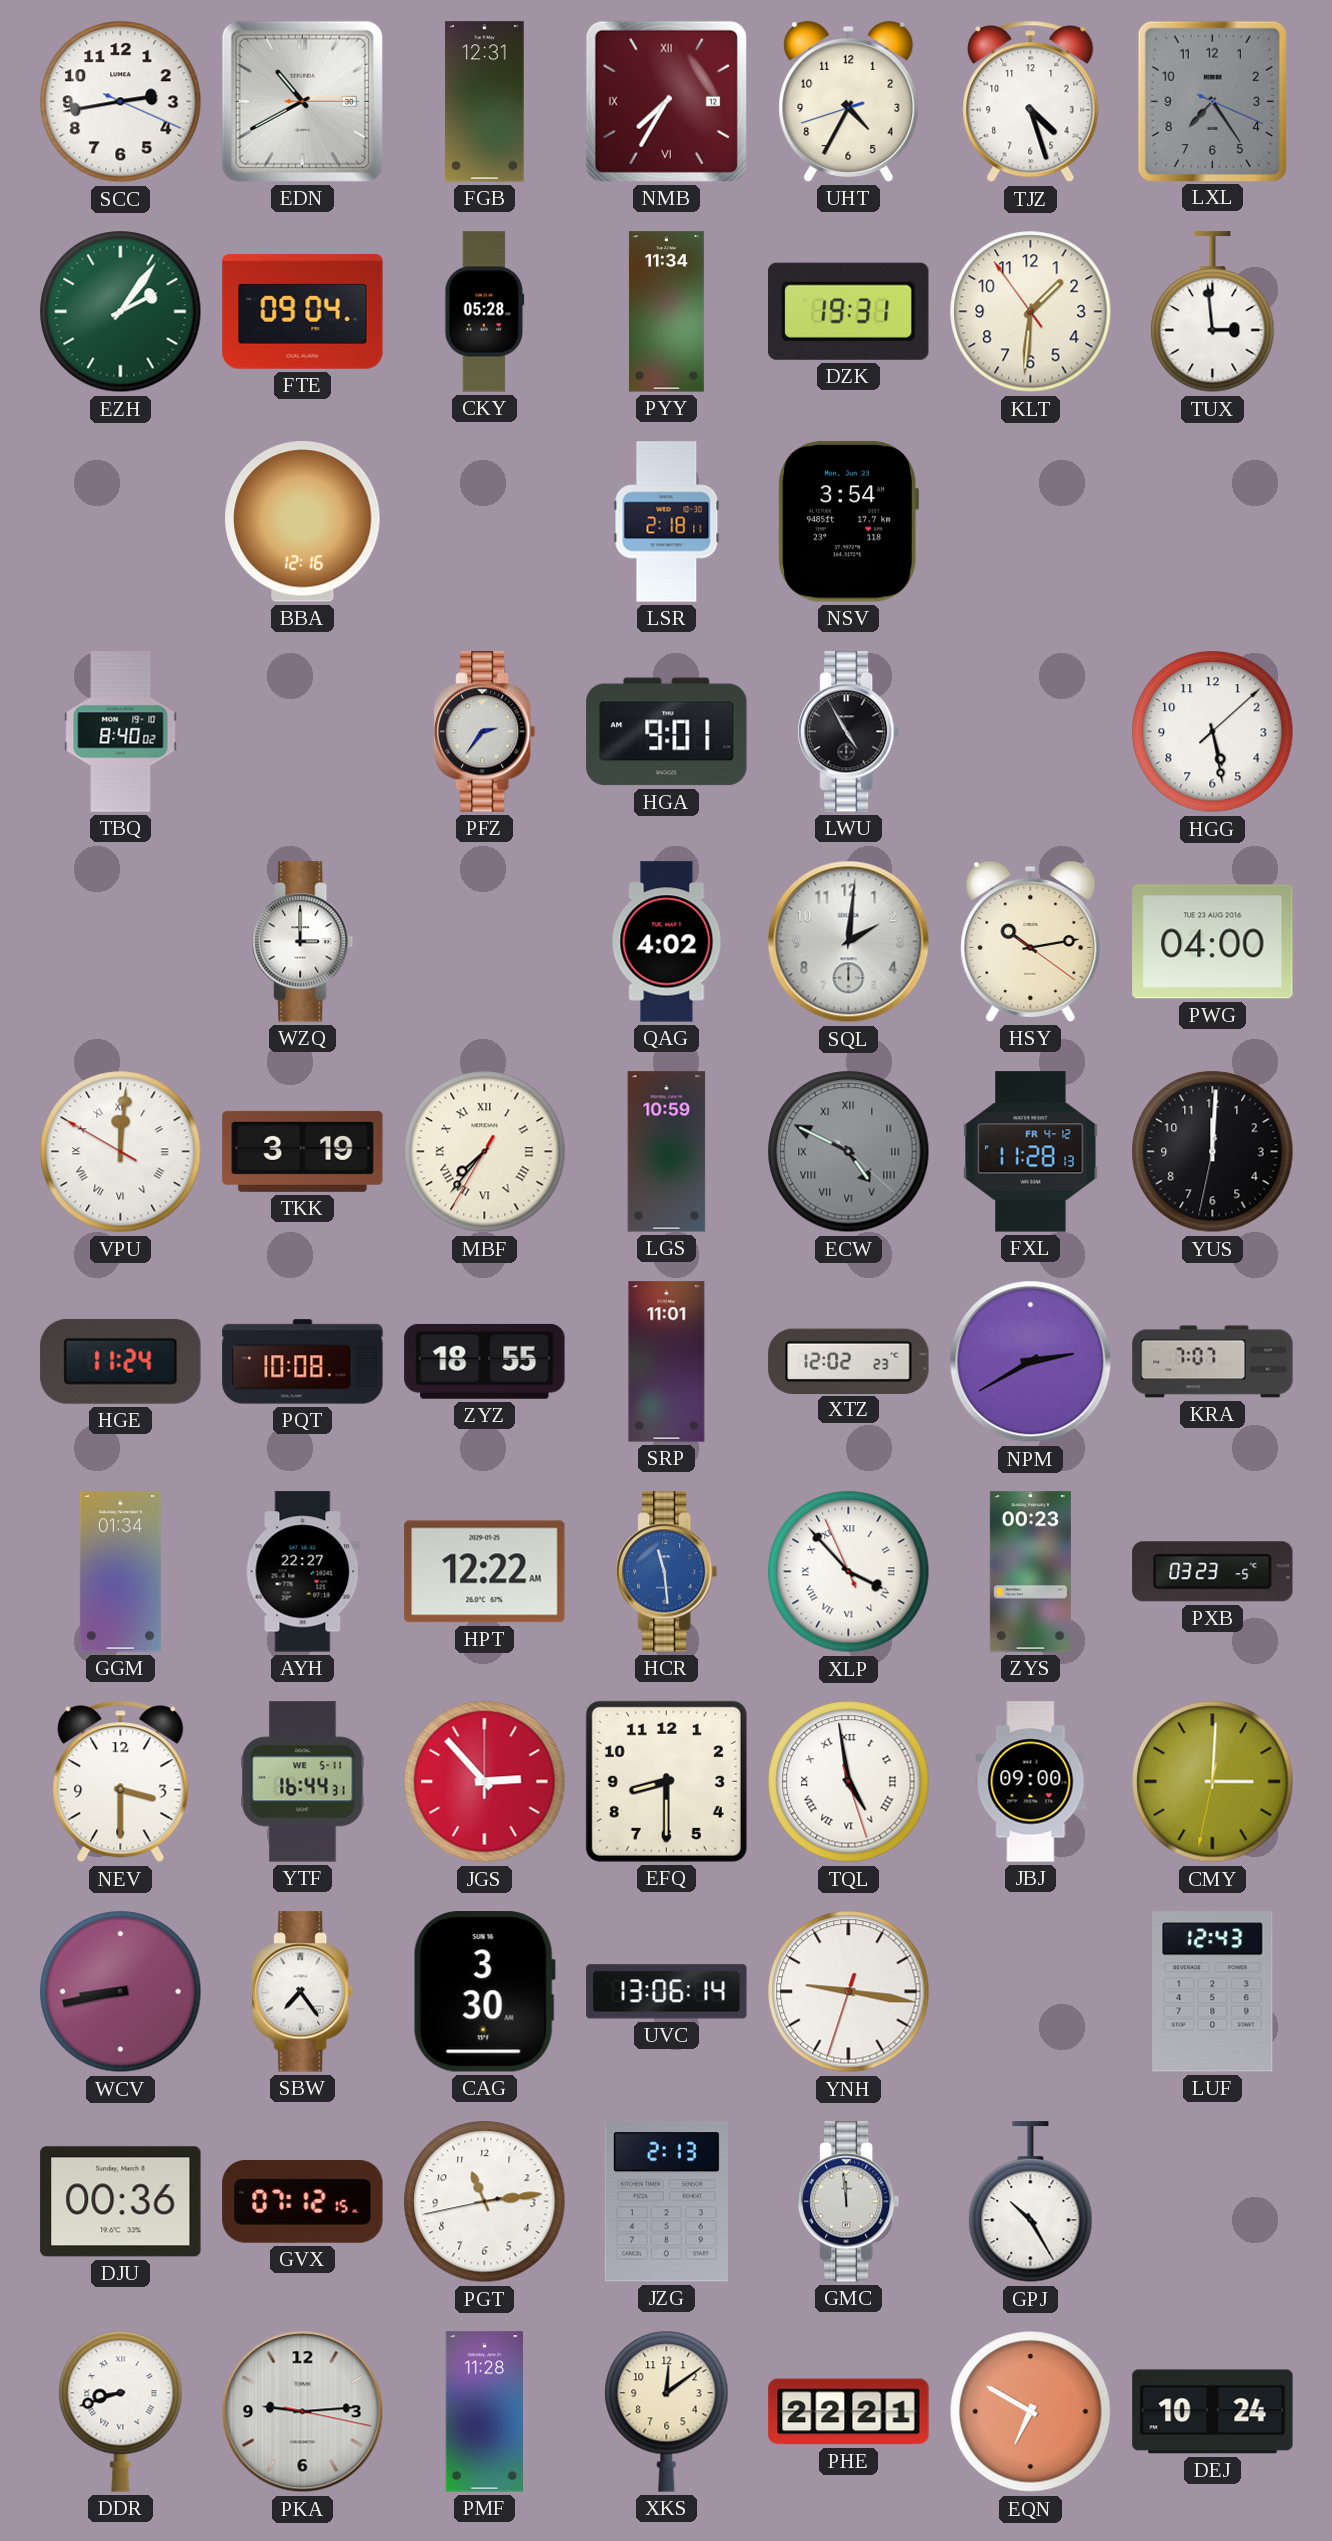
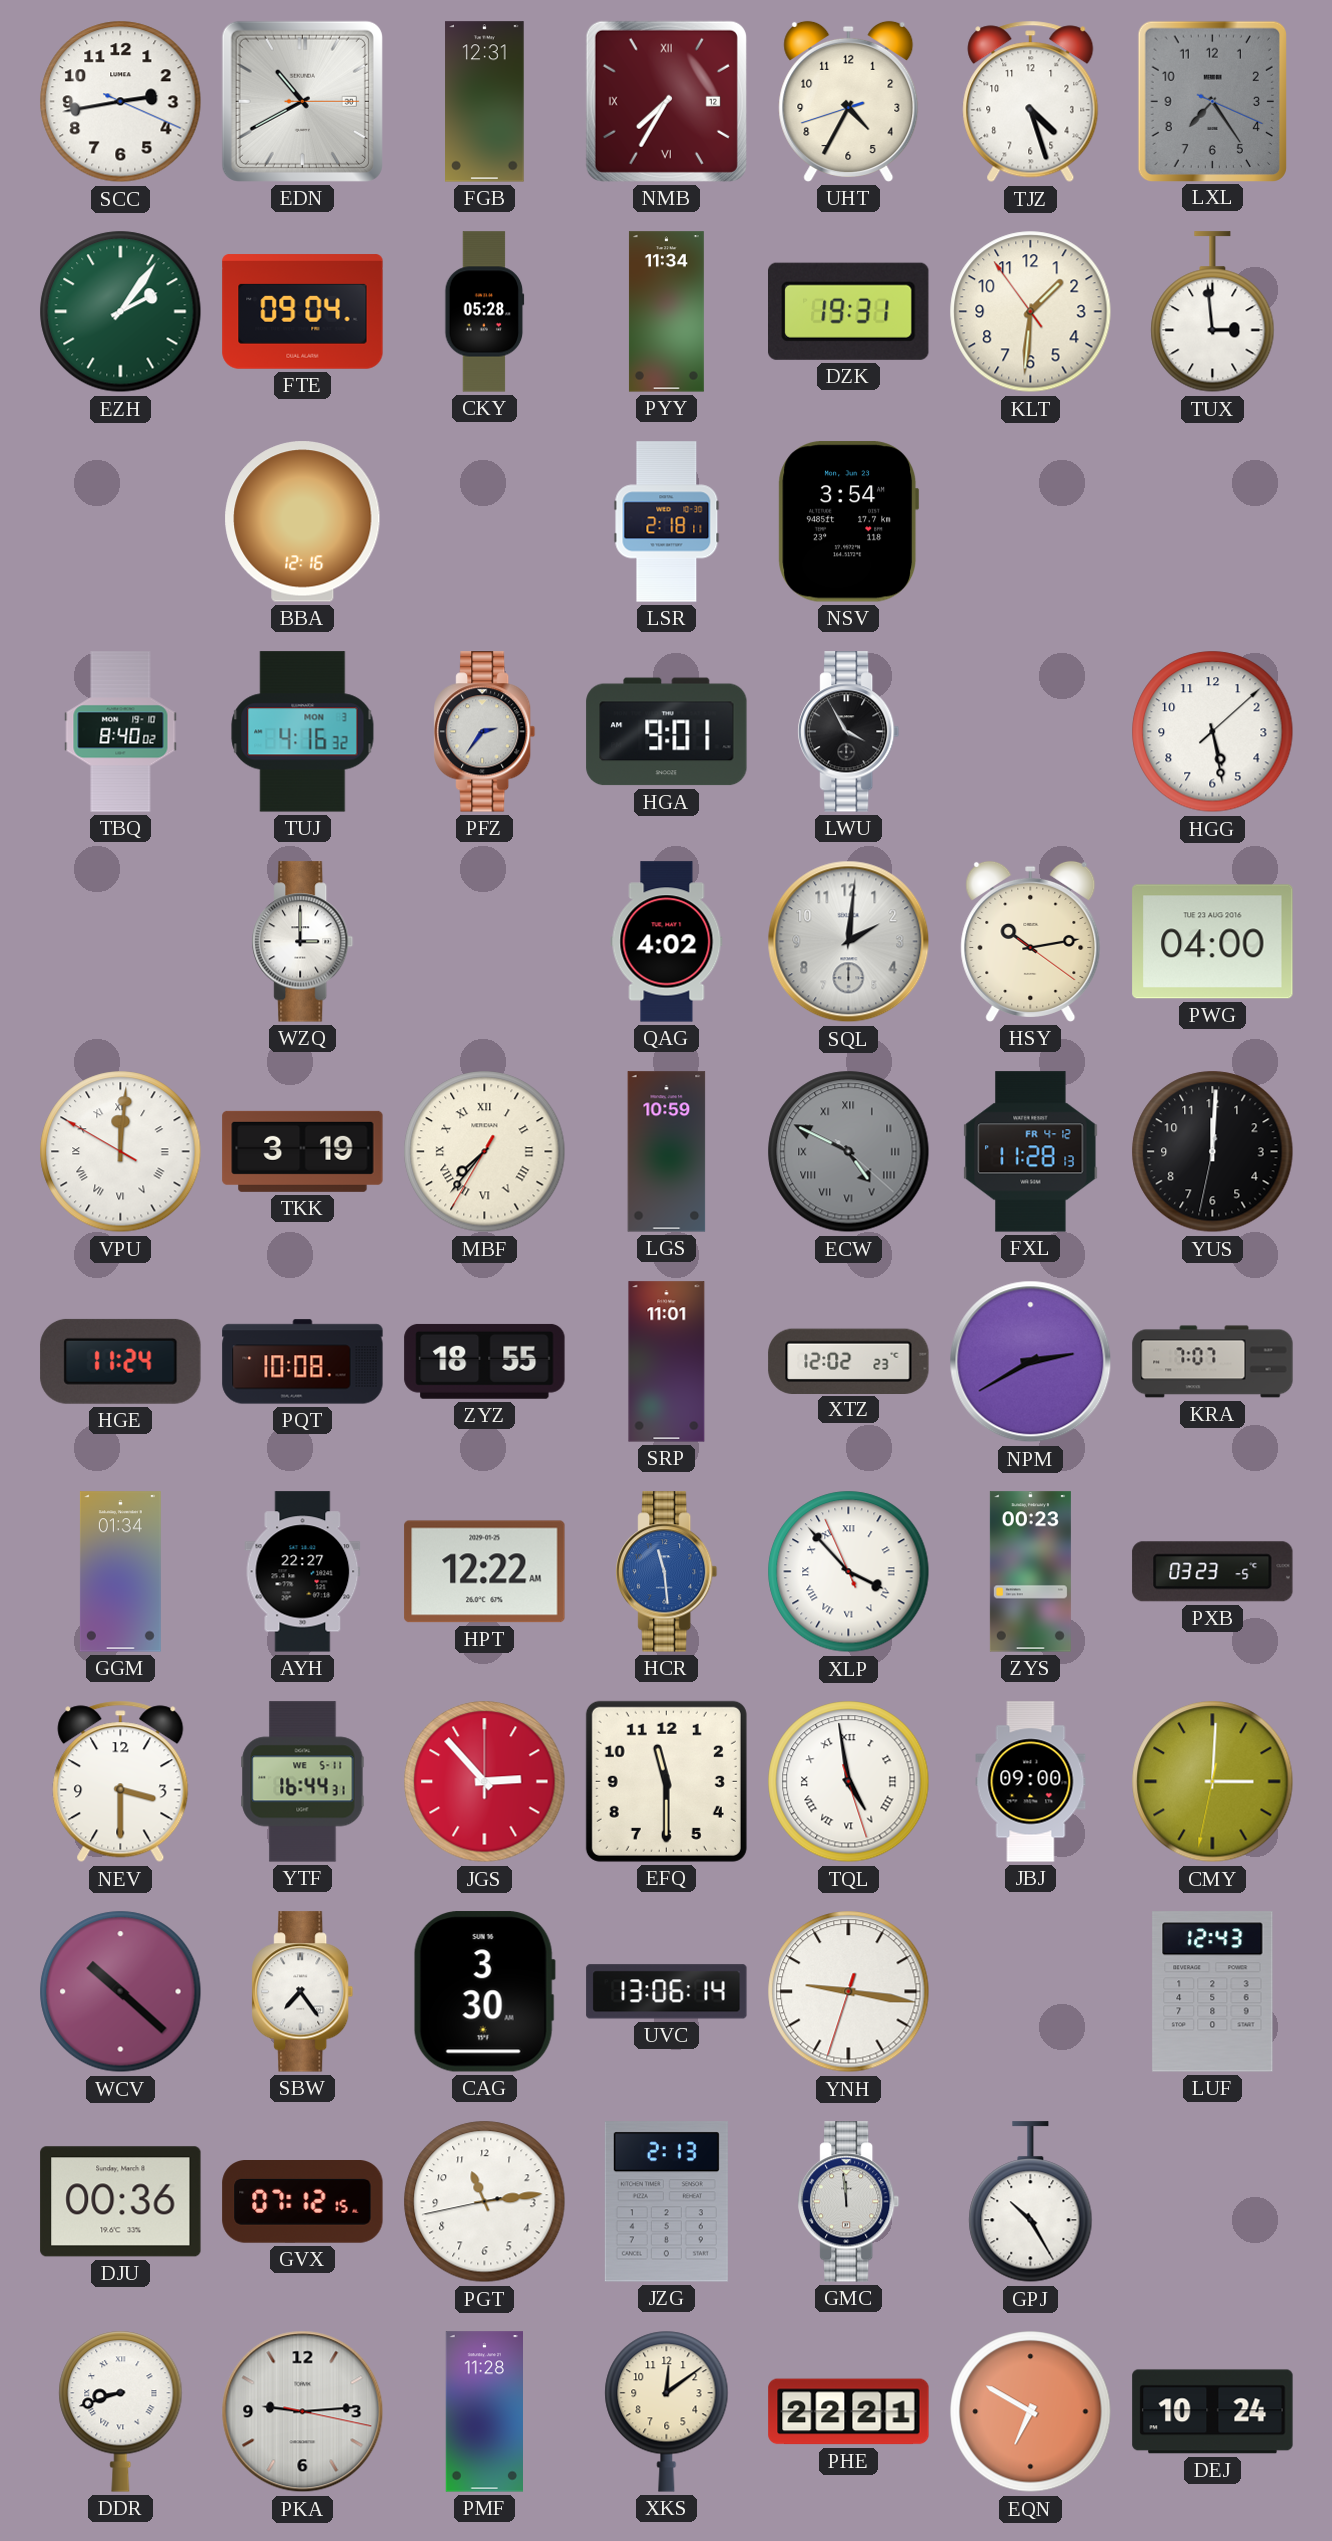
TUJ: none -> 4:16 (303, 732)
LWU: 4:55 -> 3:55 (849, 732)
EFQ: 8:30 -> 11:30 (666, 1781)
WCV: 8:43 -> 10:22 (121, 1992)
